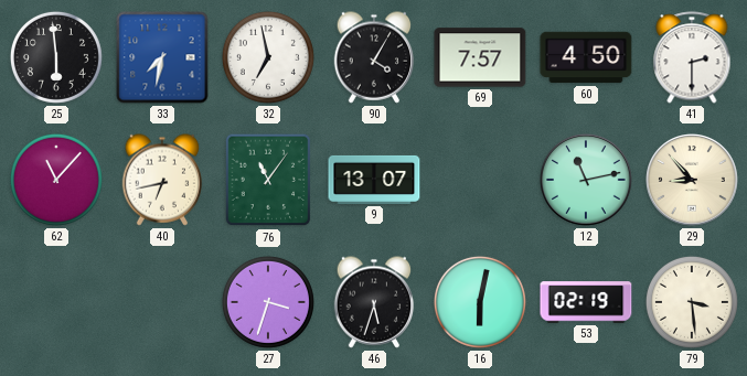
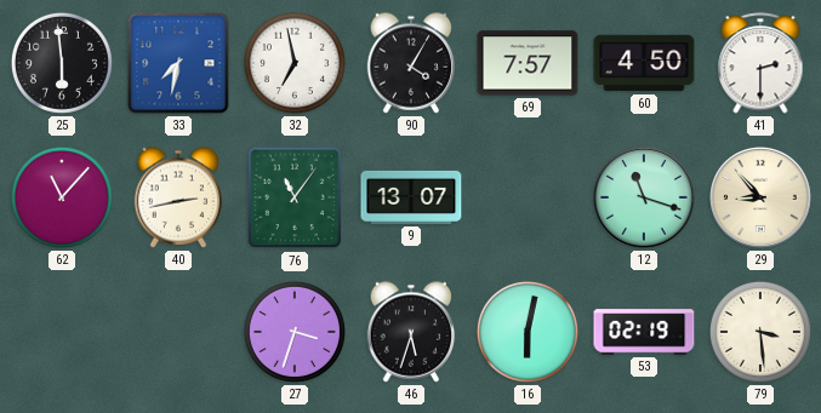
40: 6:43 -> 2:43 (178, 197)
12: 11:13 -> 11:18 (645, 199)
